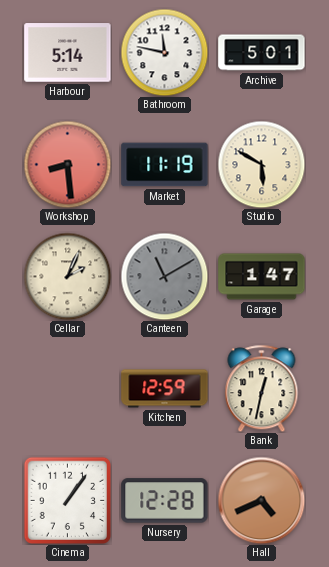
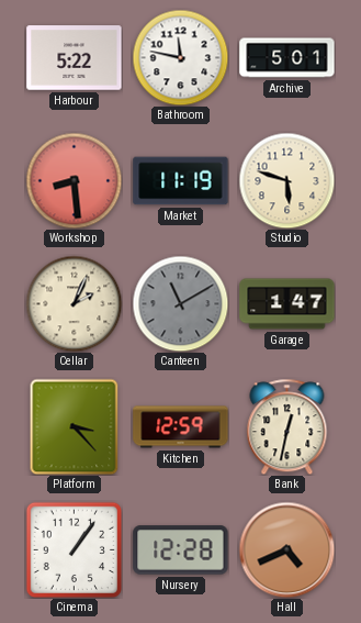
Harbour: 5:14 -> 5:22 (75, 58)
Studio: 5:50 -> 5:48 (286, 180)
Platform: none -> 3:23 (75, 426)
